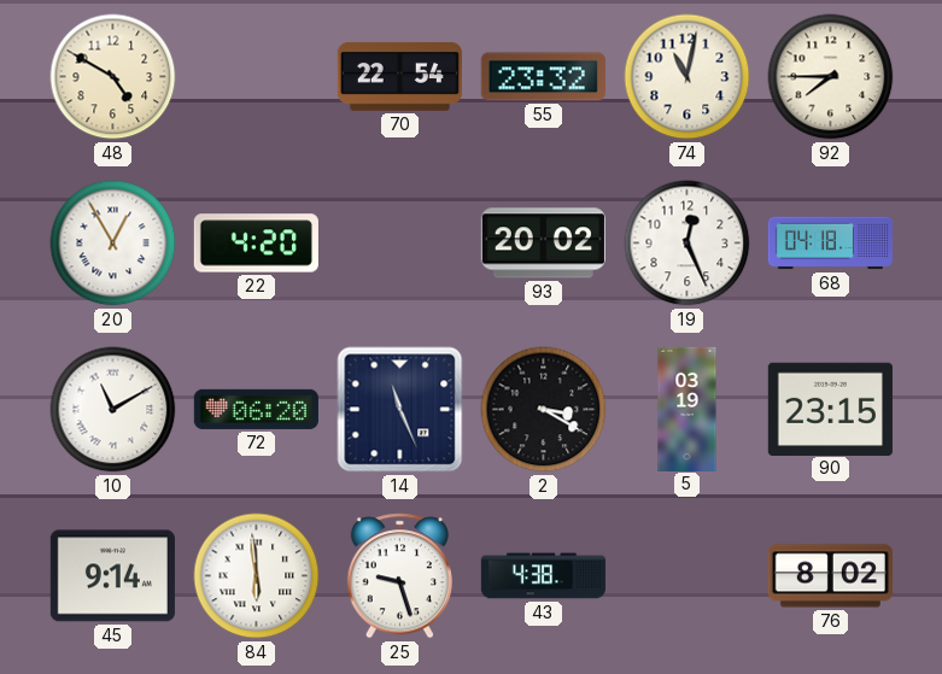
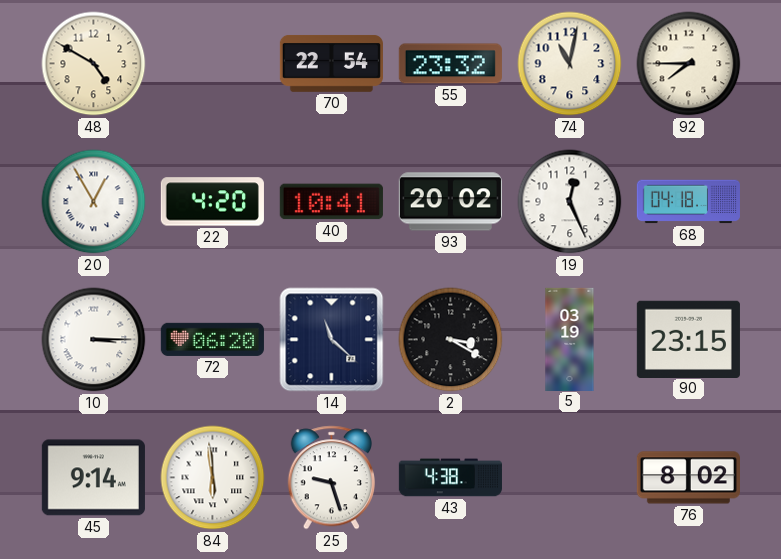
40: none -> 10:41 (331, 202)
10: 11:10 -> 3:15 (94, 340)
14: 11:26 -> 11:22 (332, 340)
